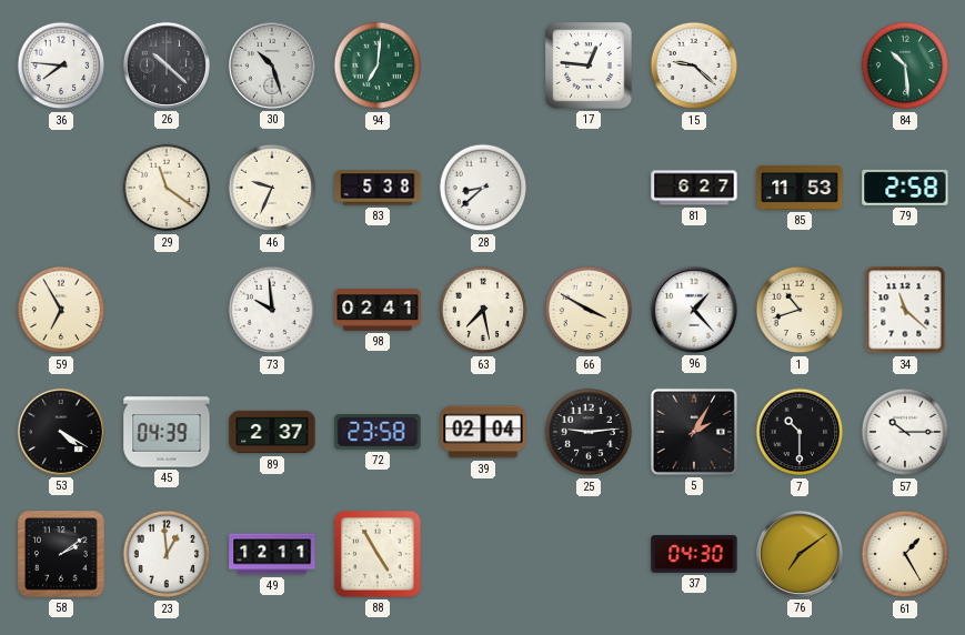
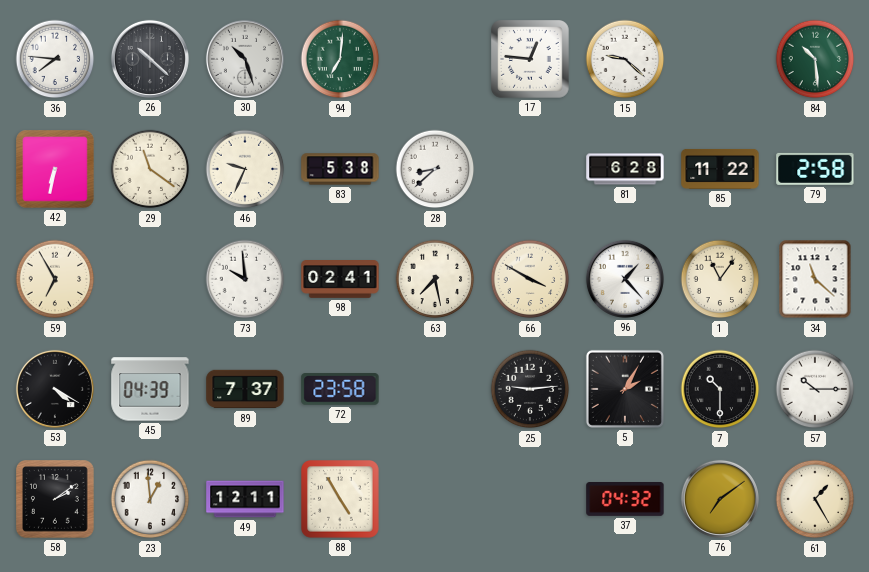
42: none -> 6:32 (56, 170)
81: 6:27 -> 6:28 (625, 169)
85: 11:53 -> 11:22 (720, 169)
1: 10:42 -> 11:06 (720, 279)
89: 2:37 -> 7:37 (245, 389)
39: 02:04 -> none (483, 432)
37: 04:30 -> 04:32 (625, 500)
